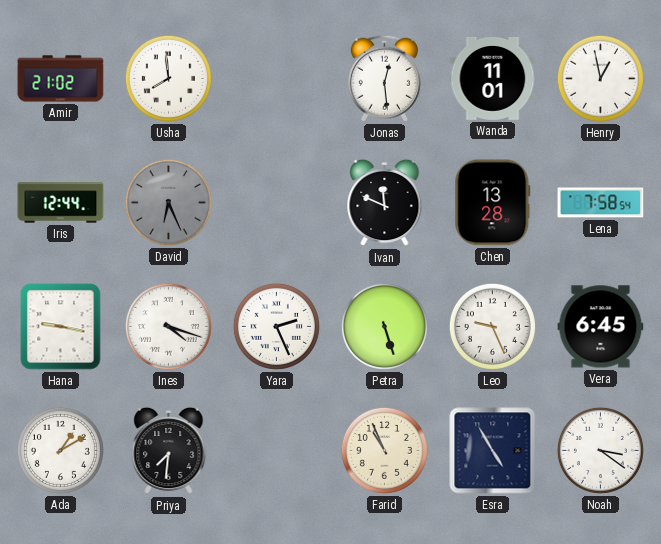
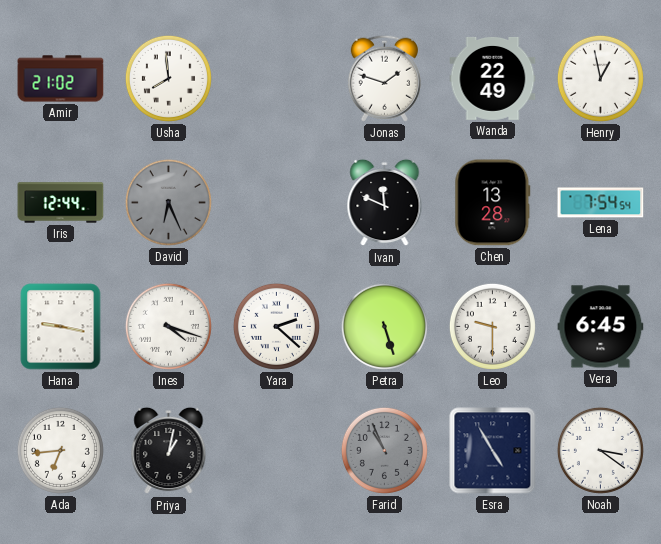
Jonas: 12:29 -> 1:48 (384, 78)
Wanda: 11:01 -> 22:49 (493, 78)
Lena: 7:58 -> 7:54 (601, 203)
Yara: 2:26 -> 2:22 (276, 326)
Leo: 9:26 -> 9:30 (492, 326)
Ada: 1:10 -> 6:44 (60, 450)
Priya: 7:31 -> 1:02 (169, 451)
Farid dial: cream -> grey (384, 450)
